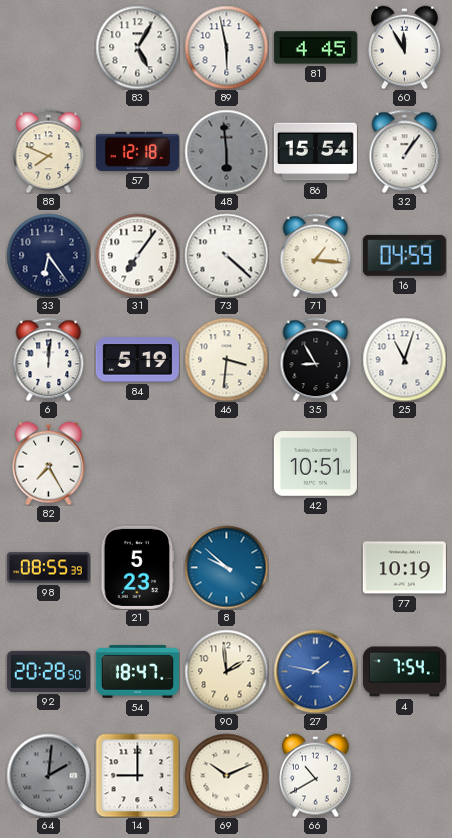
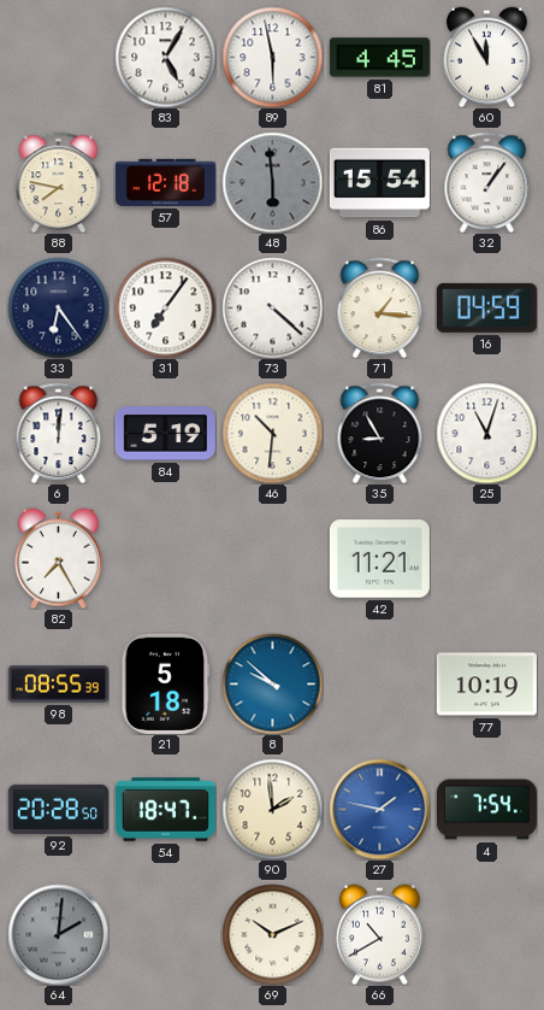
88: 7:49 -> 7:47 (59, 182)
46: 3:31 -> 10:31 (272, 433)
42: 10:51 -> 11:21 (379, 559)
21: 5:23 -> 5:18 (166, 683)
14: 9:00 -> none (137, 775)
